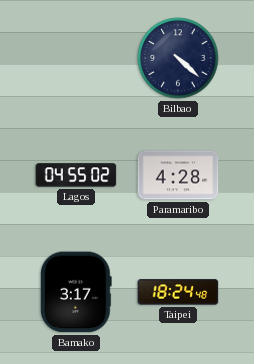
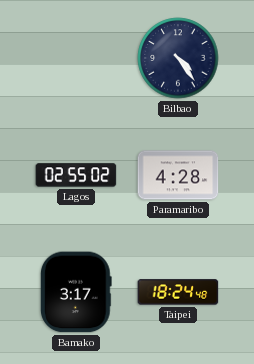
Bilbao: 4:22 -> 4:24 (178, 58)
Lagos: 04:55 -> 02:55 (76, 175)
